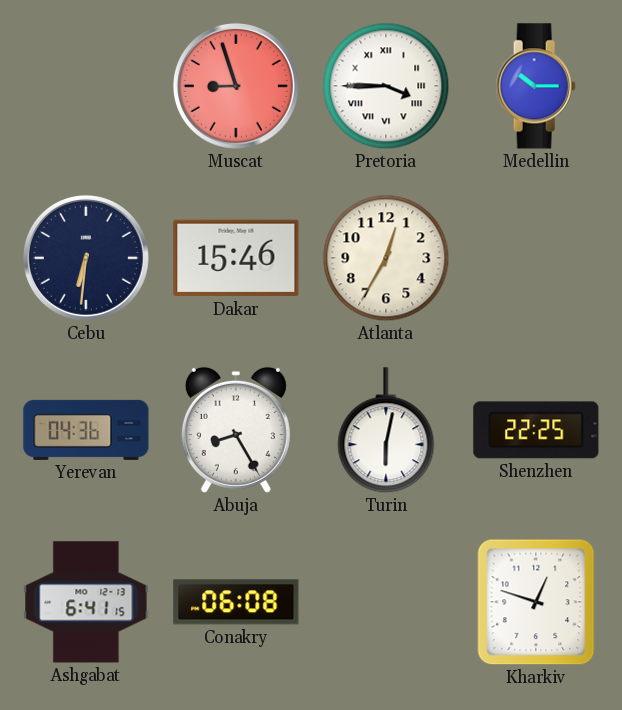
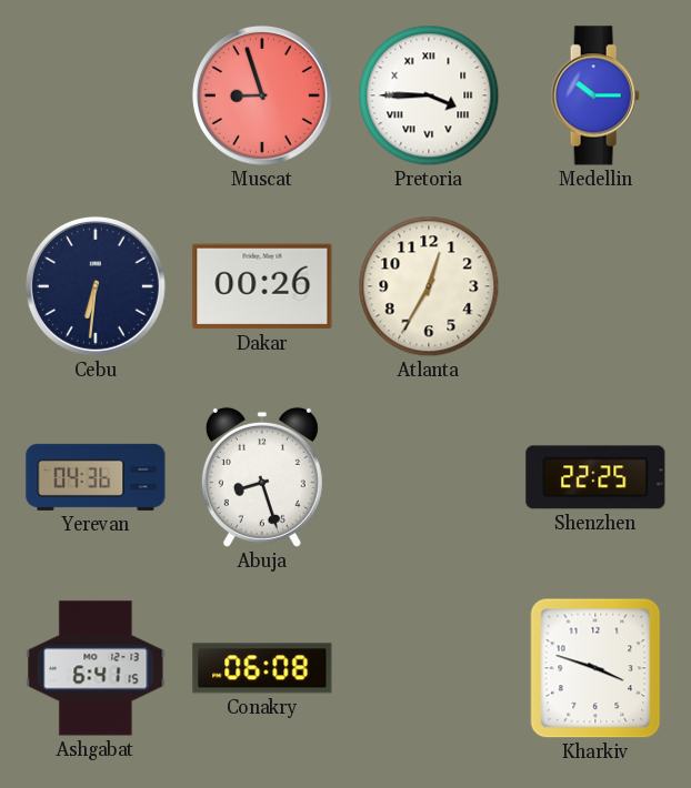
Dakar: 15:46 -> 00:26 (262, 286)
Abuja: 8:25 -> 8:27 (262, 477)
Turin: 6:02 -> none (386, 431)
Kharkiv: 12:48 -> 3:48 (595, 668)
